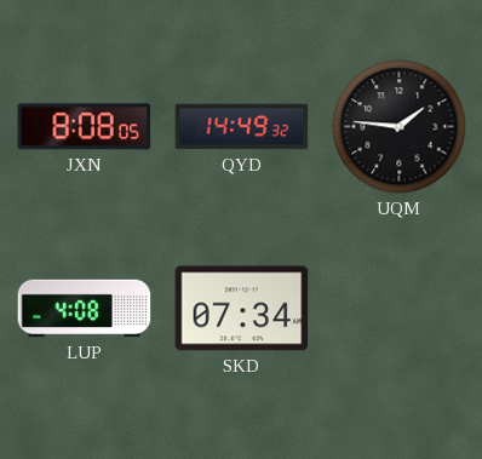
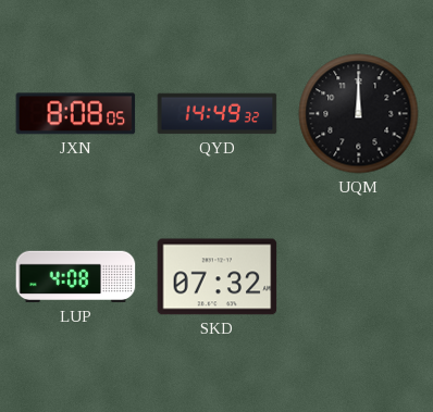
UQM: 1:46 -> 12:00 (359, 114)
SKD: 07:34 -> 07:32 (218, 277)
